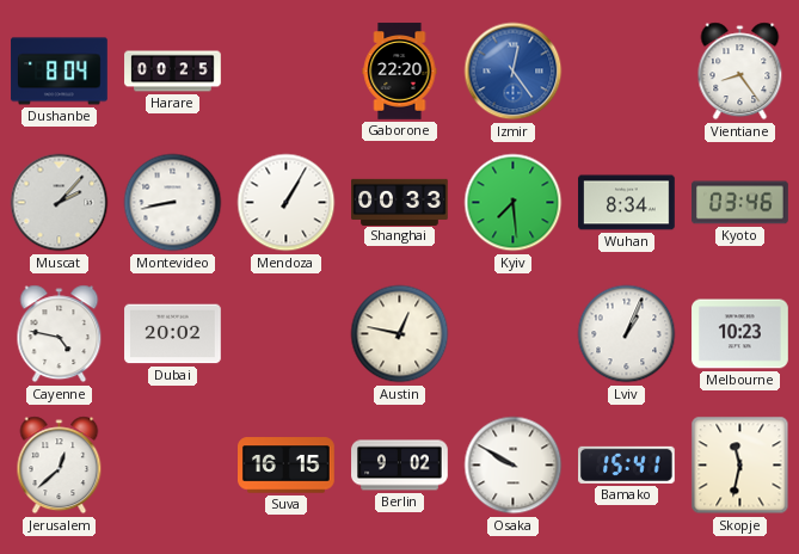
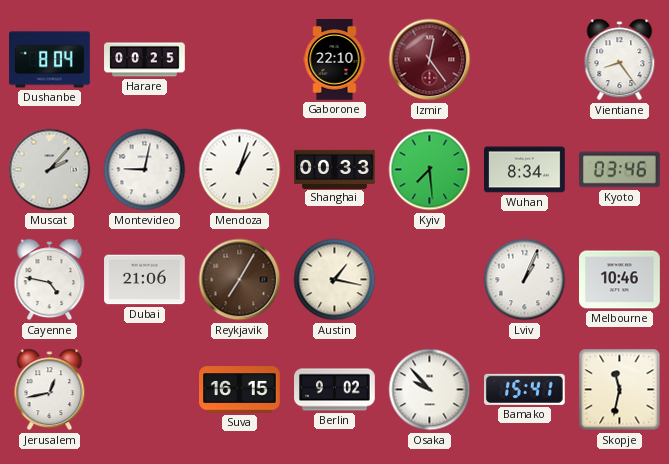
Gaborone: 22:20 -> 22:10 (335, 60)
Izmir dial: blue -> burgundy (430, 60)
Montevideo: 8:43 -> 9:02 (145, 170)
Mendoza: 1:05 -> 1:03 (240, 170)
Dubai: 20:02 -> 21:06 (145, 280)
Reykjavik: none -> 7:05 (240, 280)
Austin: 12:47 -> 1:17 (335, 280)
Melbourne: 10:23 -> 10:46 (620, 280)
Jerusalem: 12:38 -> 12:43 (50, 390)
Osaka: 9:50 -> 9:53 (430, 390)
